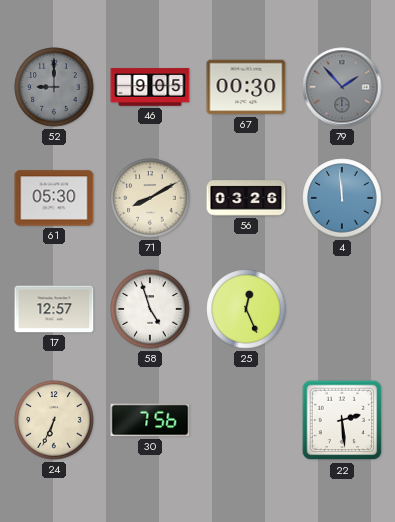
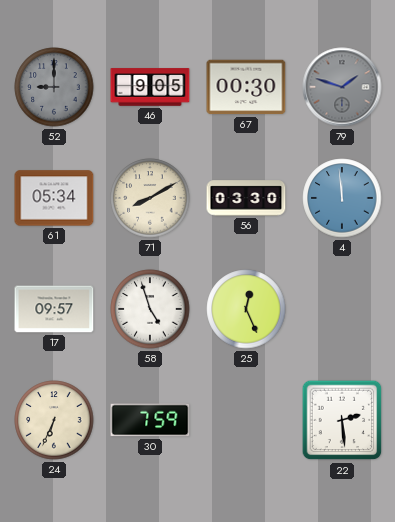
79: 1:53 -> 1:48 (342, 87)
61: 05:30 -> 05:34 (54, 198)
56: 03:26 -> 03:30 (246, 198)
17: 12:57 -> 09:57 (54, 309)
30: 7:56 -> 7:59 (150, 420)
